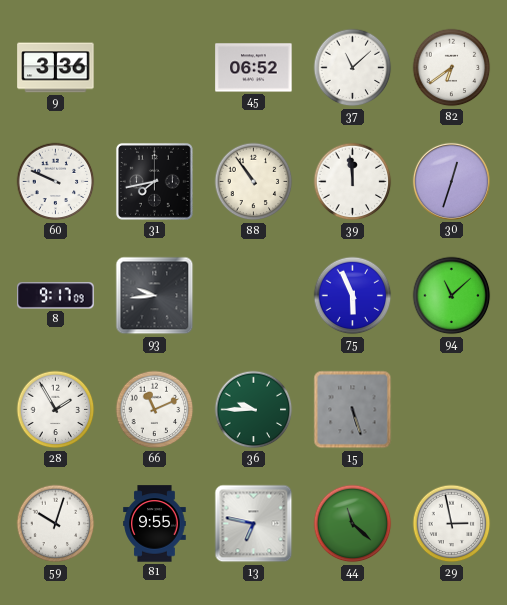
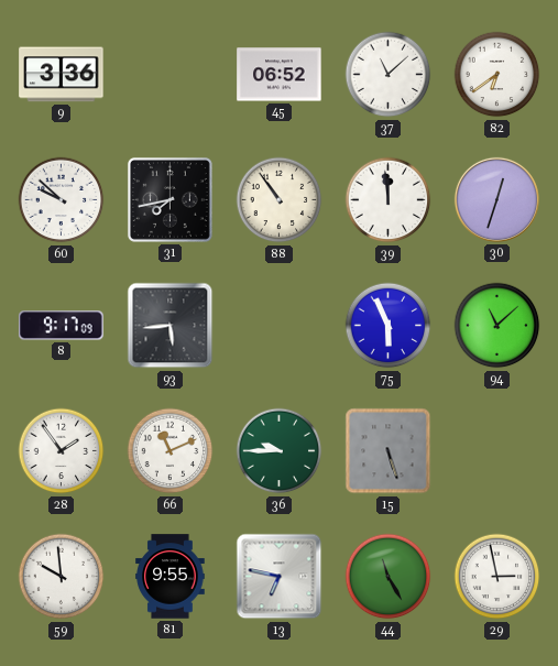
60: 9:49 -> 9:52 (62, 200)
93: 9:44 -> 5:44 (171, 326)
28: 1:55 -> 1:54 (62, 451)
59: 10:03 -> 9:59 (62, 577)
44: 11:22 -> 11:25 (389, 577)
